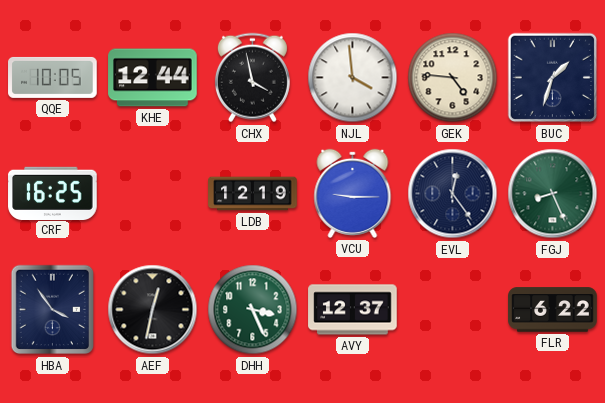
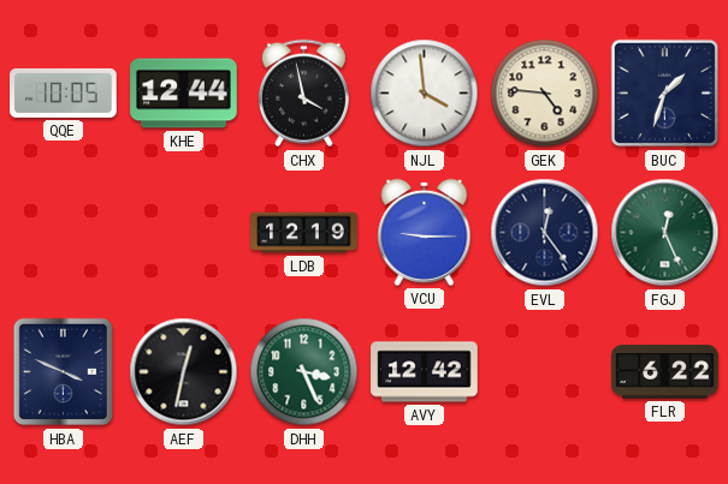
CRF: 16:25 -> none (53, 193)
FGJ: 8:26 -> 12:26 (665, 233)
HBA: 3:54 -> 3:49 (63, 372)
AVY: 12:37 -> 12:42 (425, 372)
